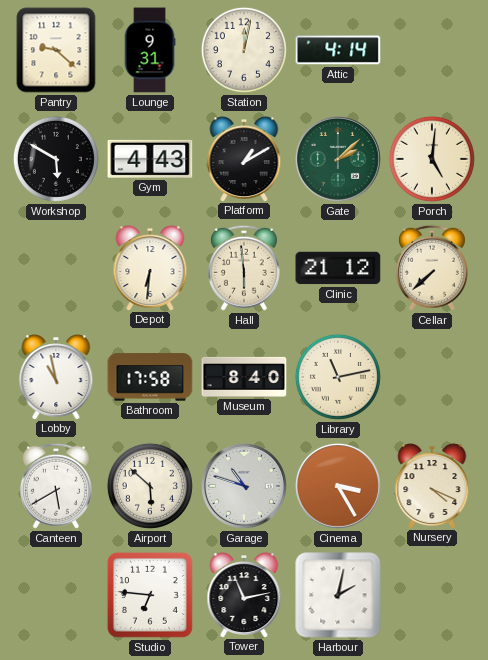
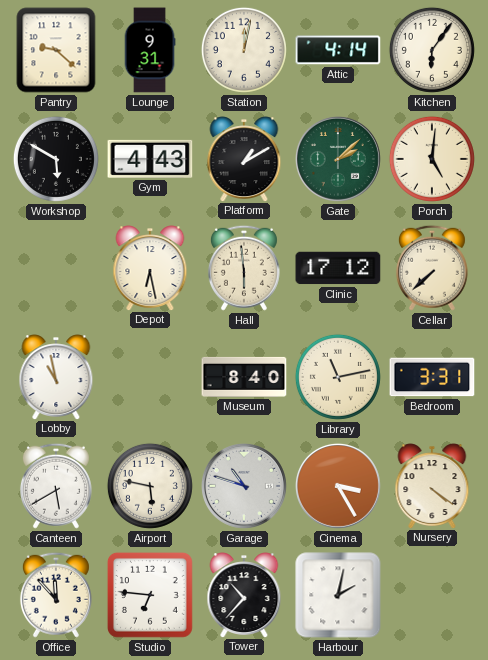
Kitchen: none -> 6:06 (432, 50)
Depot: 6:31 -> 6:28 (150, 268)
Clinic: 21:12 -> 17:12 (338, 268)
Bathroom: 17:58 -> none (150, 377)
Bedroom: none -> 3:31 (432, 377)
Airport: 5:52 -> 5:47 (150, 486)
Nursery: 4:19 -> 4:21 (432, 486)
Office: none -> 11:53 (56, 595)
Tower: 11:13 -> 10:37 (244, 595)
